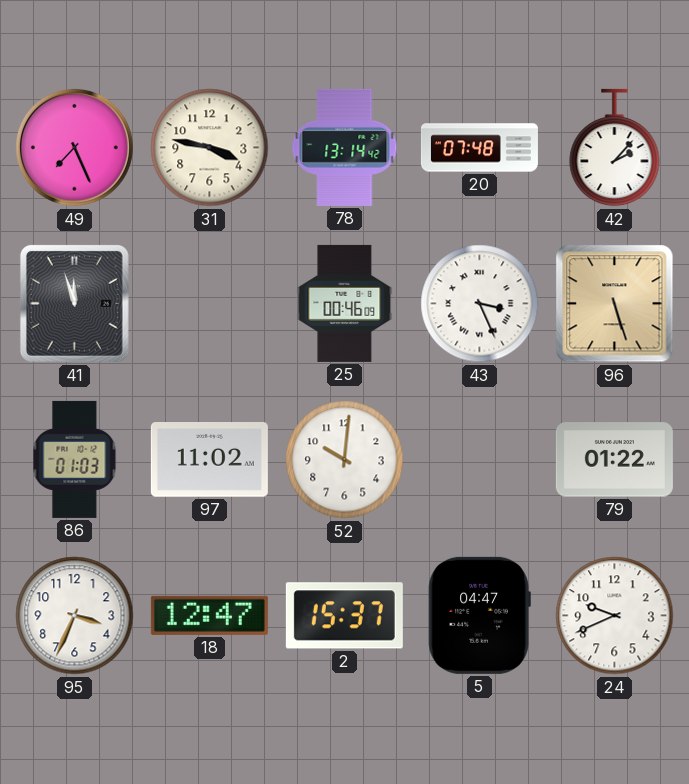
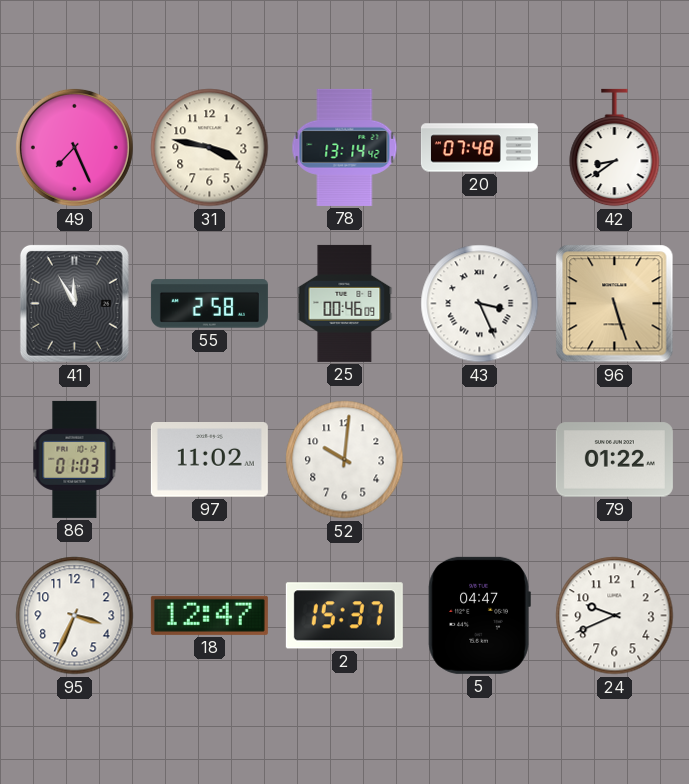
42: 2:07 -> 8:39 (615, 148)
41: 11:57 -> 11:55 (74, 303)
55: none -> 2:58 (209, 304)
